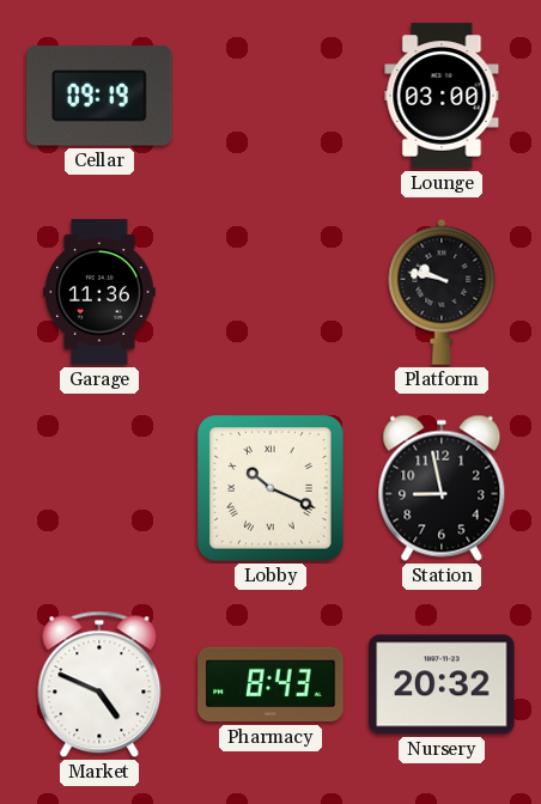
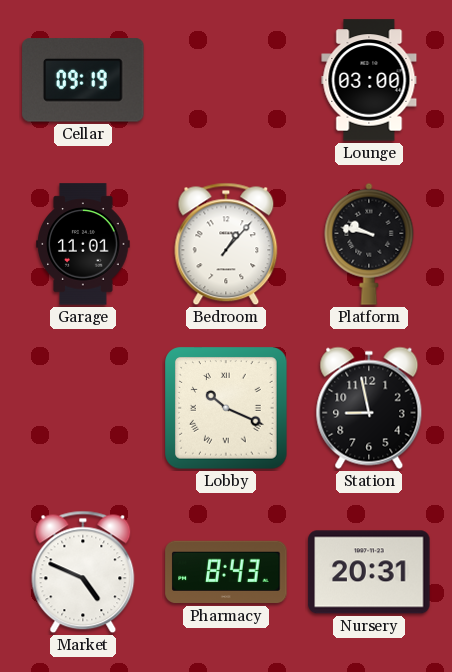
Garage: 11:36 -> 11:01 (83, 244)
Bedroom: none -> 1:07 (226, 244)
Nursery: 20:32 -> 20:31 (369, 572)
